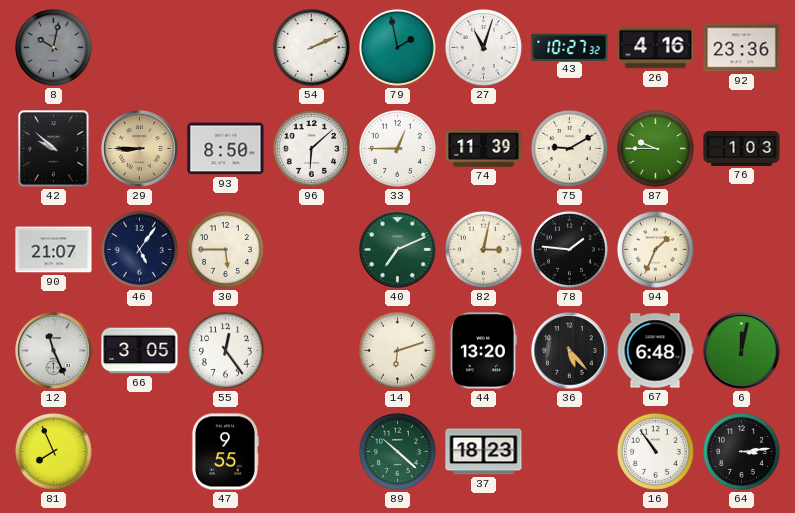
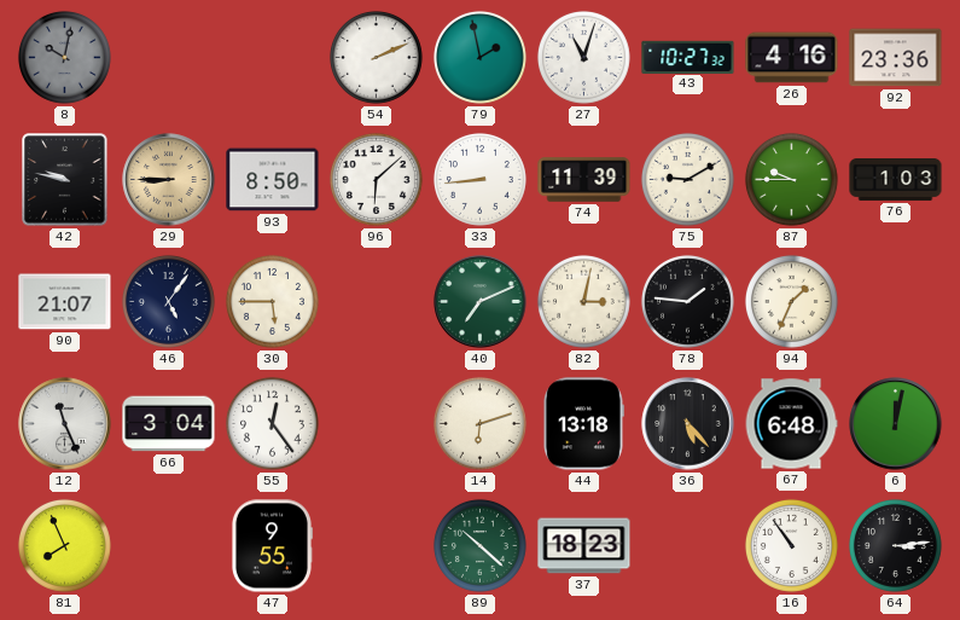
42: 9:52 -> 9:47 (65, 180)
33: 12:45 -> 8:44 (479, 179)
66: 3:05 -> 3:04 (169, 424)
44: 13:20 -> 13:18 (584, 424)
